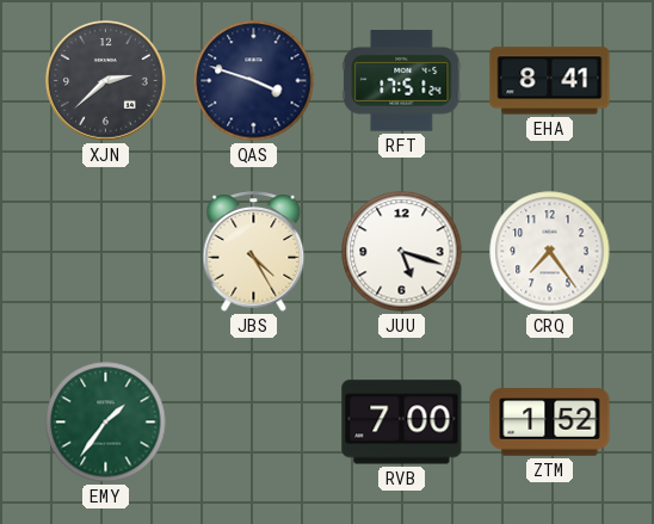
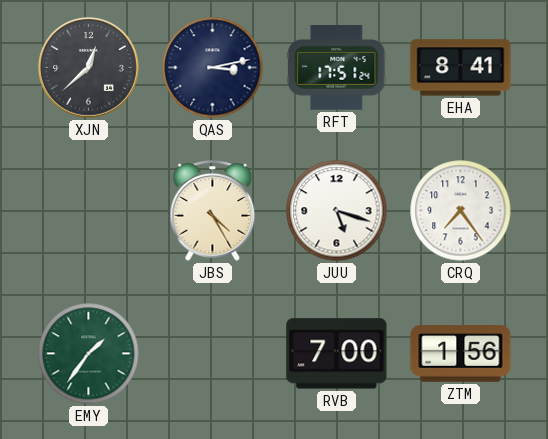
XJN: 2:38 -> 12:38 (89, 68)
QAS: 3:48 -> 3:13 (213, 68)
ZTM: 1:52 -> 1:56 (461, 354)
